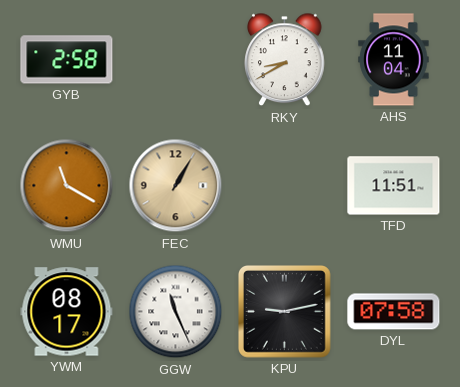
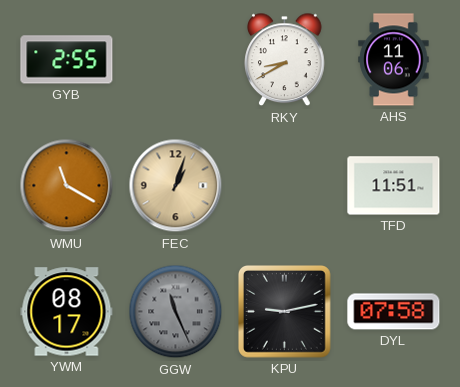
GYB: 2:58 -> 2:55 (67, 60)
AHS: 11:04 -> 11:06 (394, 60)
FEC: 1:05 -> 1:03 (176, 186)
GGW dial: white -> grey (176, 312)
